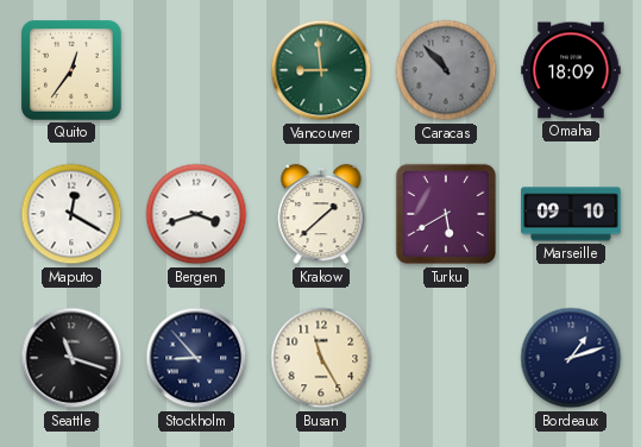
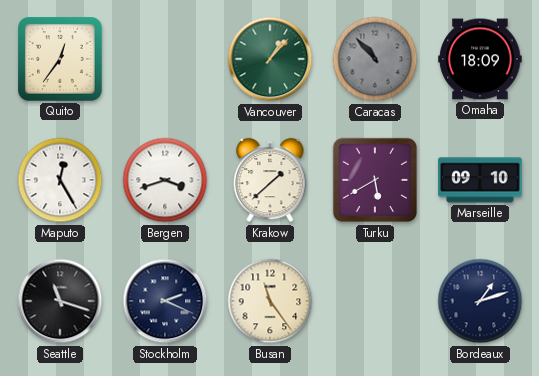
Vancouver: 8:59 -> 1:07 (270, 59)
Maputo: 12:20 -> 12:25 (60, 180)
Stockholm: 8:53 -> 2:19 (165, 301)
Busan: 11:25 -> 11:24 (270, 301)
